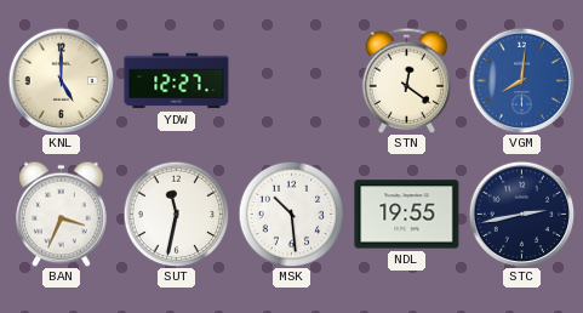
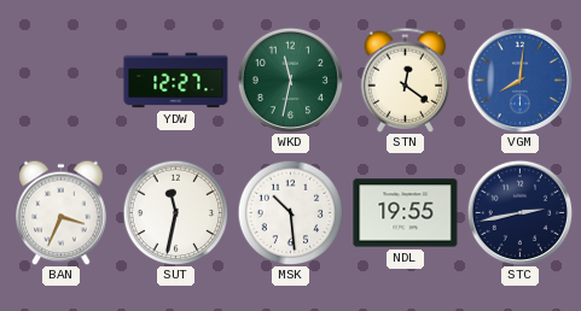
KNL: 5:00 -> none (61, 80)
WKD: none -> 11:32 (290, 80)
